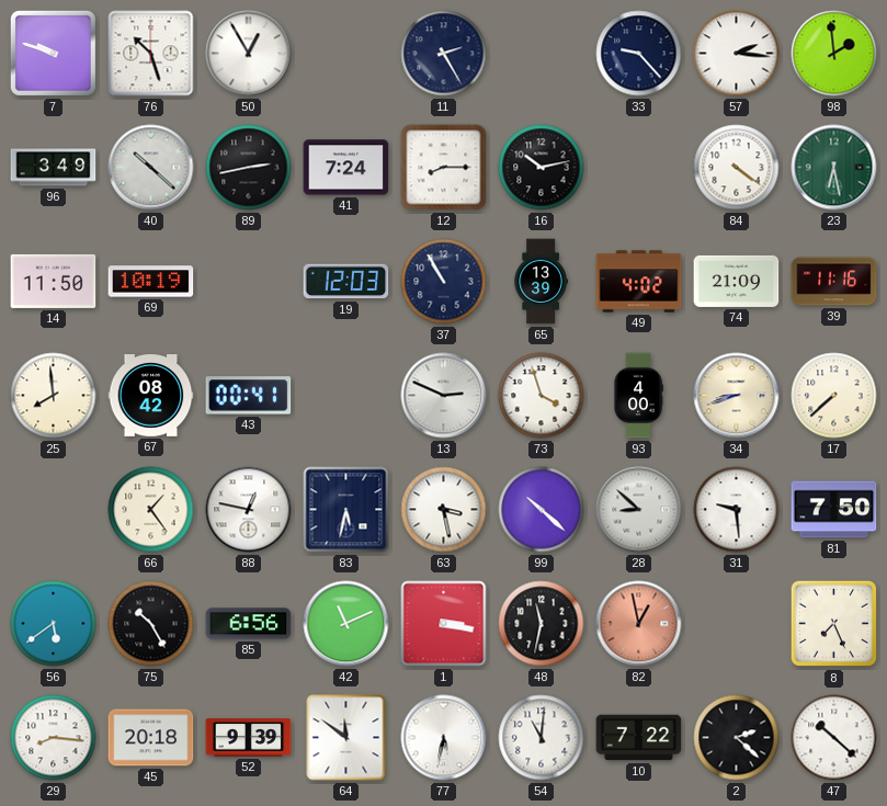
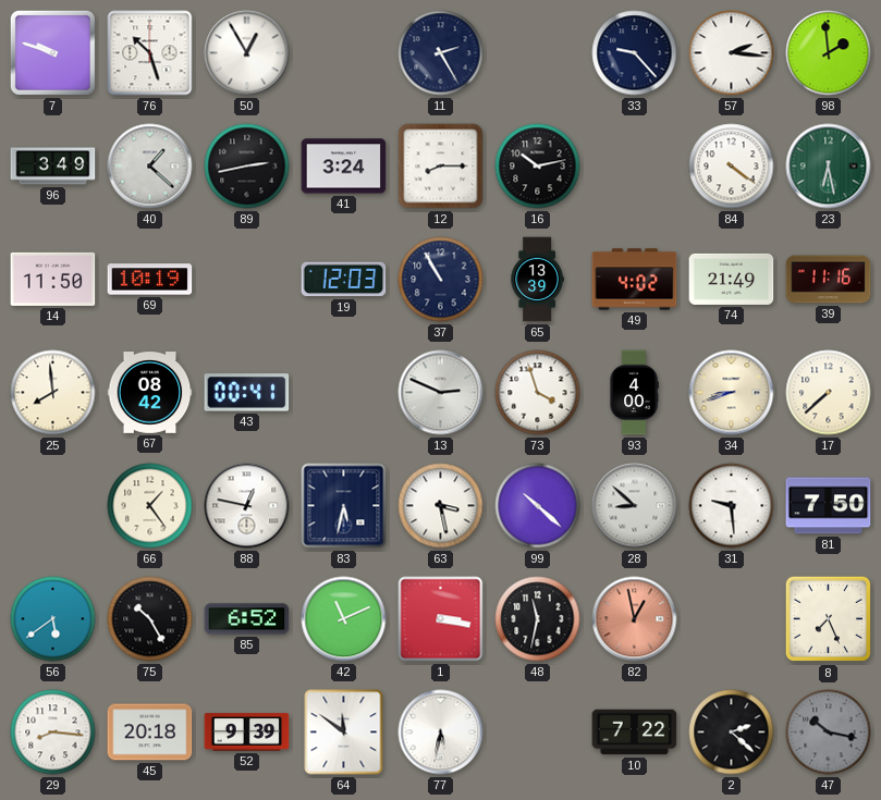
40: 10:22 -> 1:22 (150, 167)
41: 7:24 -> 3:24 (344, 167)
74: 21:09 -> 21:49 (732, 279)
85: 6:56 -> 6:52 (247, 619)
54: 11:01 -> none (542, 738)
47: 10:22 -> 10:17 (829, 733)
47 dial: white -> grey (829, 733)
